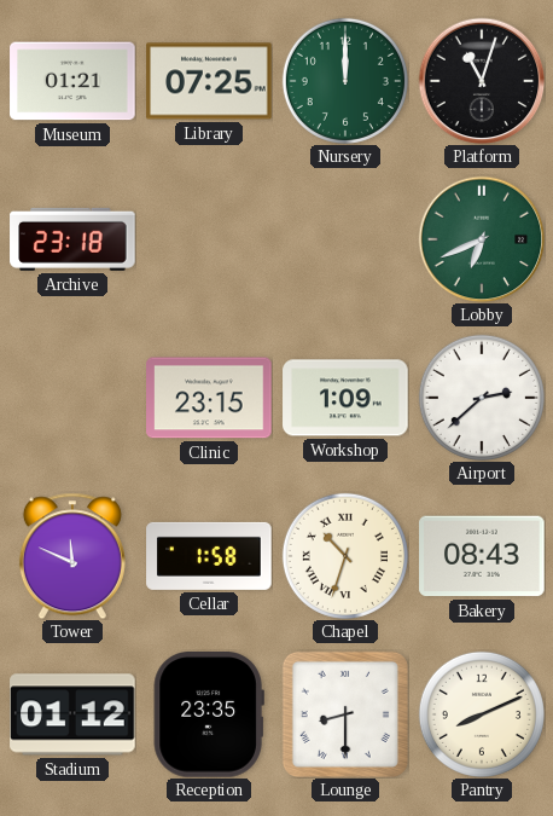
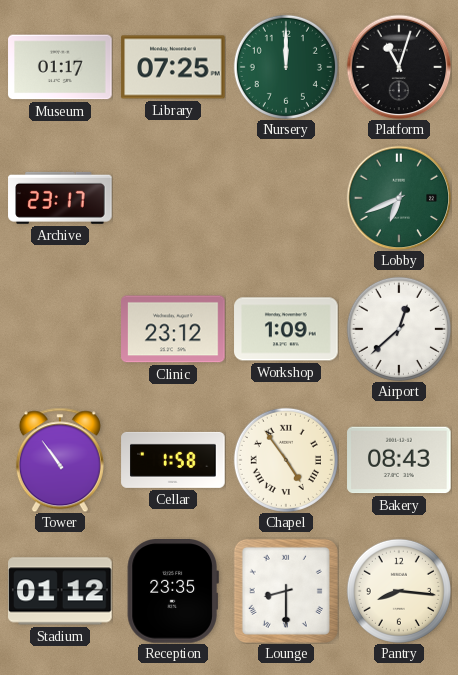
Museum: 01:21 -> 01:17 (60, 67)
Archive: 23:18 -> 23:17 (60, 198)
Clinic: 23:15 -> 23:12 (173, 329)
Airport: 2:38 -> 12:38 (399, 329)
Tower: 11:49 -> 10:54 (60, 460)
Chapel: 10:33 -> 4:54 (286, 460)
Pantry: 8:11 -> 8:16 (399, 591)
